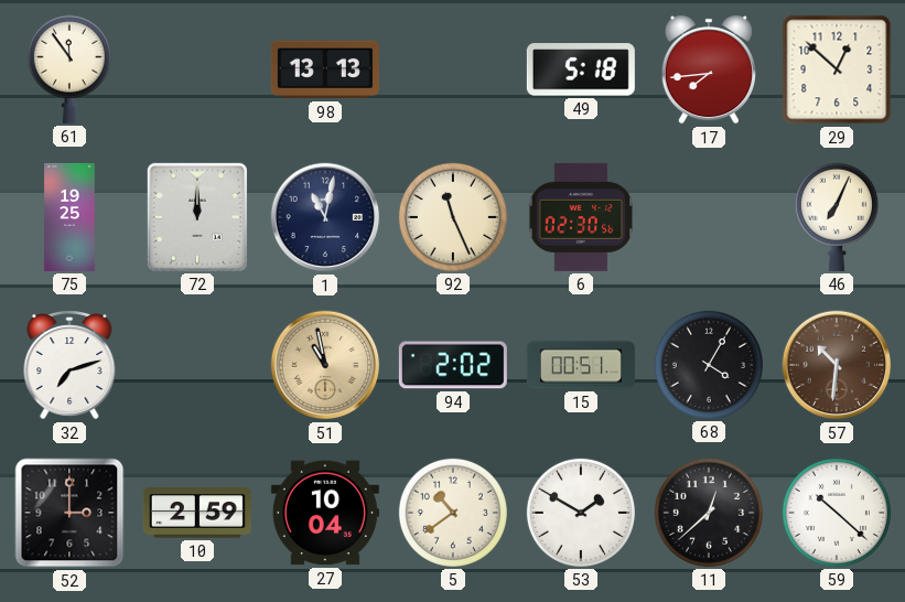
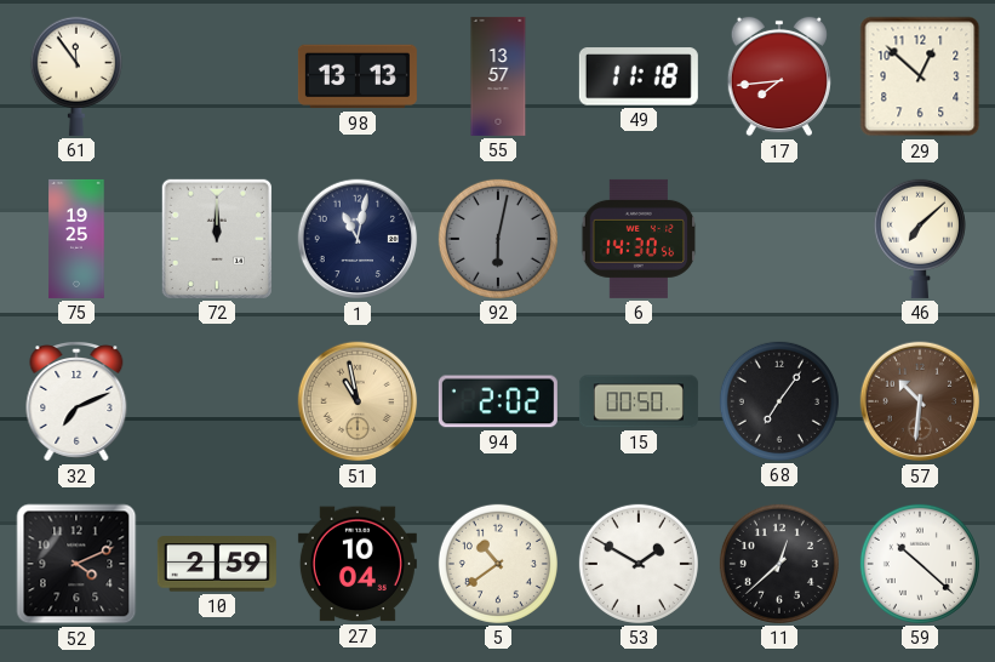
55: none -> 13:57 (498, 76)
49: 5:18 -> 11:18 (639, 76)
92: 11:26 -> 6:02 (498, 239)
92 dial: cream -> grey (498, 239)
6: 02:30 -> 14:30 (639, 239)
46: 7:04 -> 7:08 (920, 239)
32: 7:12 -> 7:11 (76, 401)
15: 00:51 -> 00:50 (639, 401)
68: 4:05 -> 7:06 (779, 401)
52: 3:00 -> 4:11 (76, 564)
